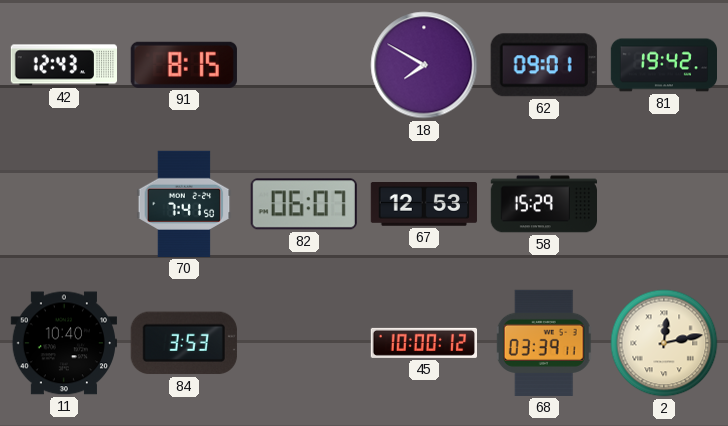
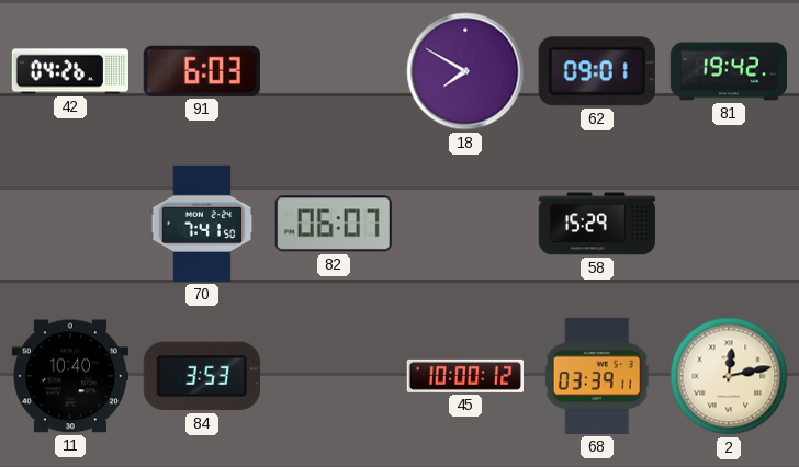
42: 12:43 -> 04:26 (69, 71)
91: 8:15 -> 6:03 (202, 71)
67: 12:53 -> none (424, 205)
